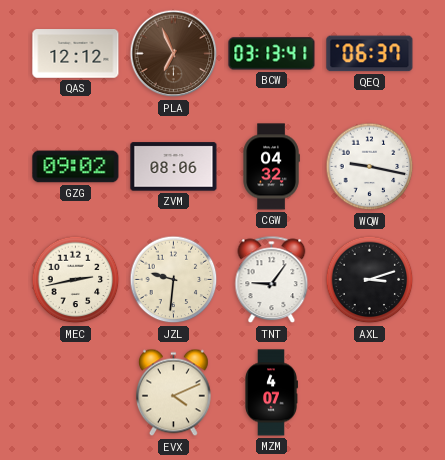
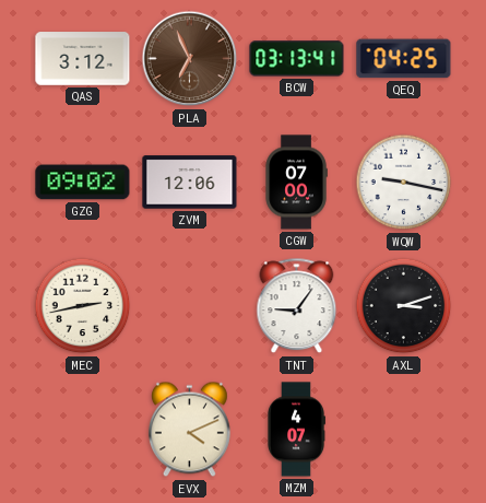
QAS: 12:12 -> 3:12 (83, 59)
QEQ: 06:37 -> 04:25 (404, 59)
ZVM: 08:06 -> 12:06 (190, 183)
CGW: 04:32 -> 07:00 (296, 183)
JZL: 9:31 -> none (174, 280)
